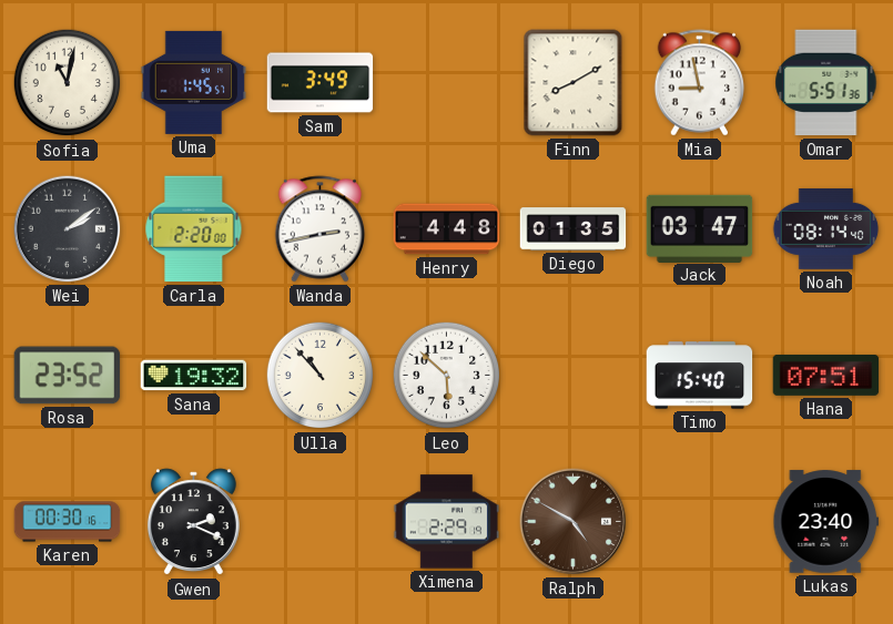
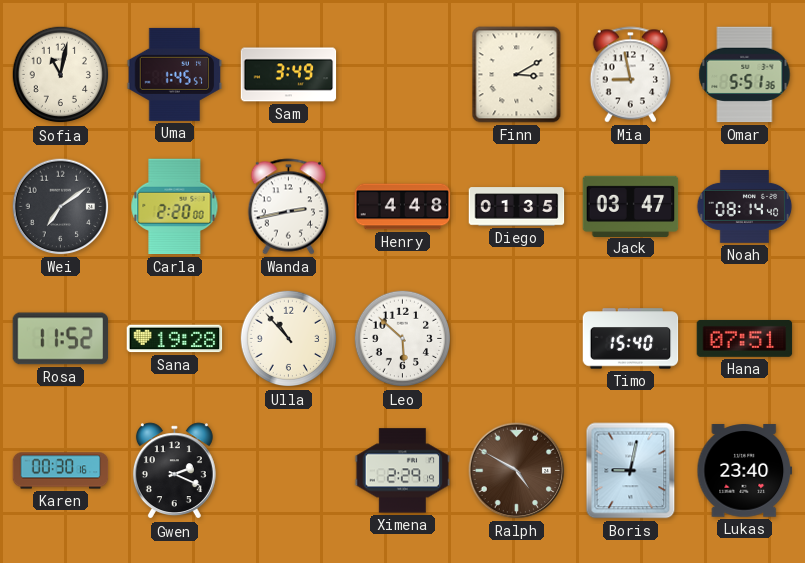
Finn: 8:10 -> 3:10 (517, 75)
Wei: 2:09 -> 7:09 (61, 207)
Rosa: 23:52 -> 11:52 (61, 339)
Sana: 19:32 -> 19:28 (175, 339)
Boris: none -> 9:02 (631, 471)
